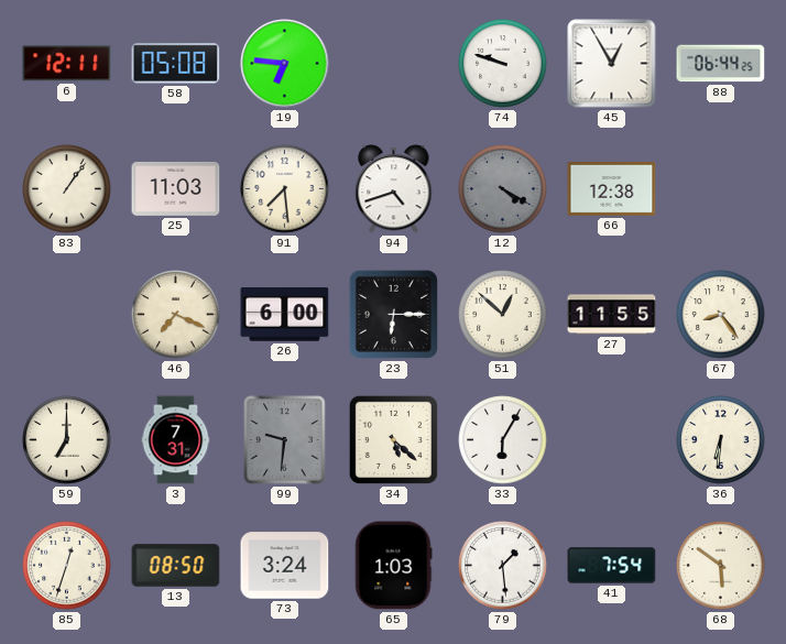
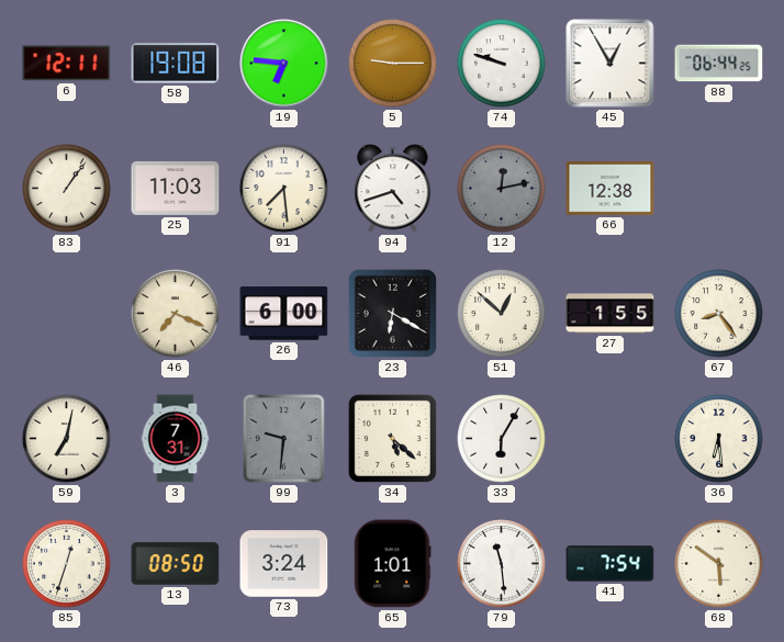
58: 05:08 -> 19:08 (176, 64)
5: none -> 9:15 (393, 64)
12: 4:20 -> 12:13 (502, 189)
23: 6:15 -> 6:20 (392, 313)
27: 11:55 -> 1:55 (611, 314)
59: 7:00 -> 7:02 (67, 439)
36: 6:31 -> 6:29 (719, 439)
65: 1:03 -> 1:01 (392, 564)
79: 1:29 -> 11:29 (502, 564)
